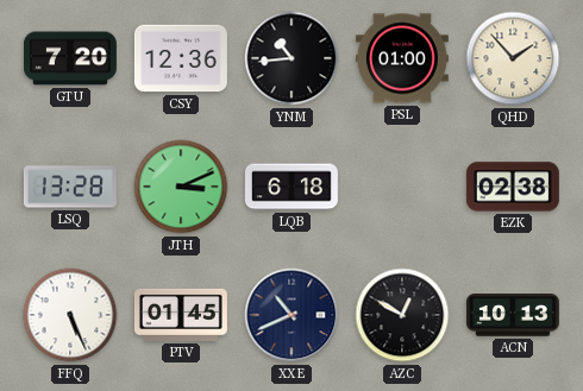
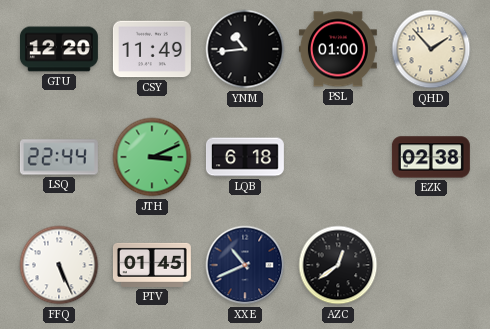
GTU: 7:20 -> 12:20 (59, 49)
CSY: 12:36 -> 11:49 (152, 49)
LSQ: 13:28 -> 22:44 (59, 157)
AZC: 12:50 -> 12:39 (338, 265)
ACN: 10:13 -> none (513, 315)
